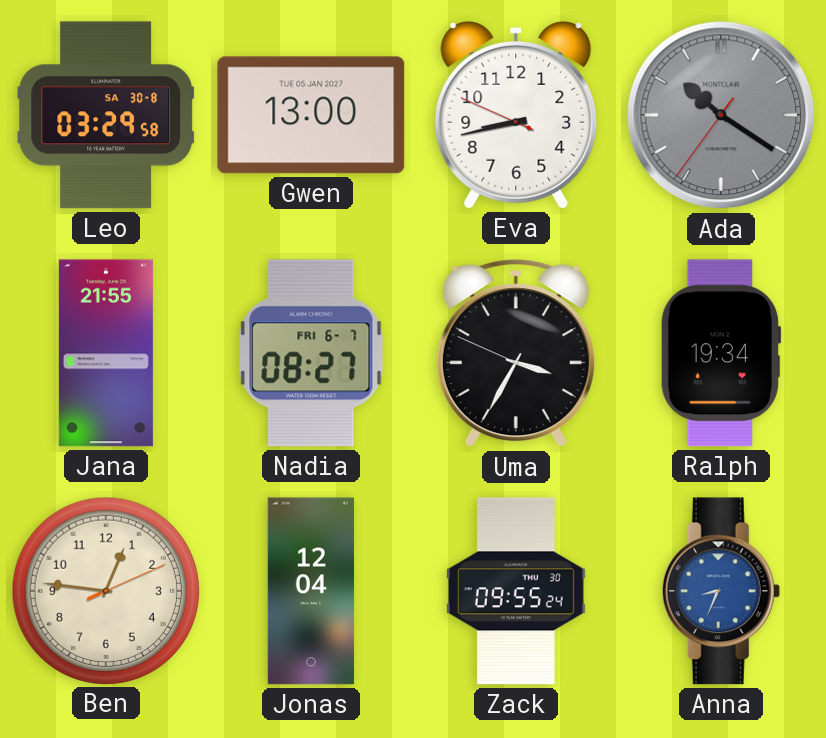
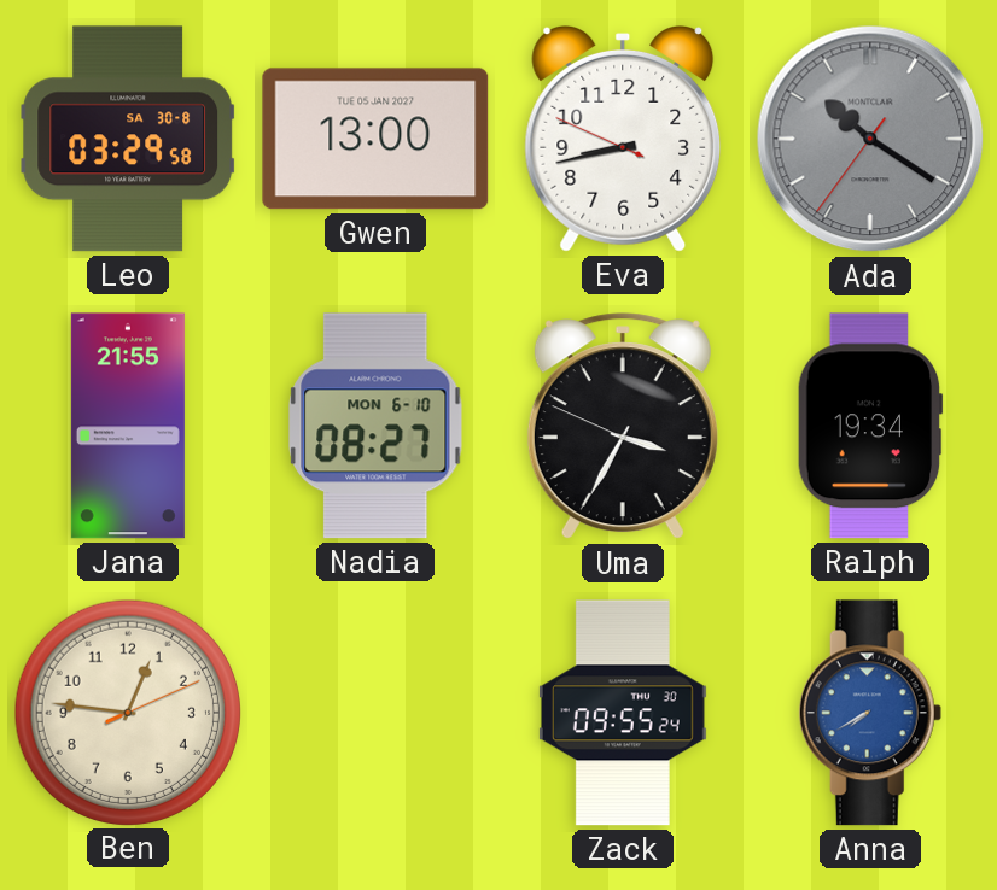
Nadia date: FRI 6-7 -> MON 6-10 (375, 426)
Jonas: 12:04 -> none (311, 591)
Anna: 8:34 -> 7:40 (870, 713)
